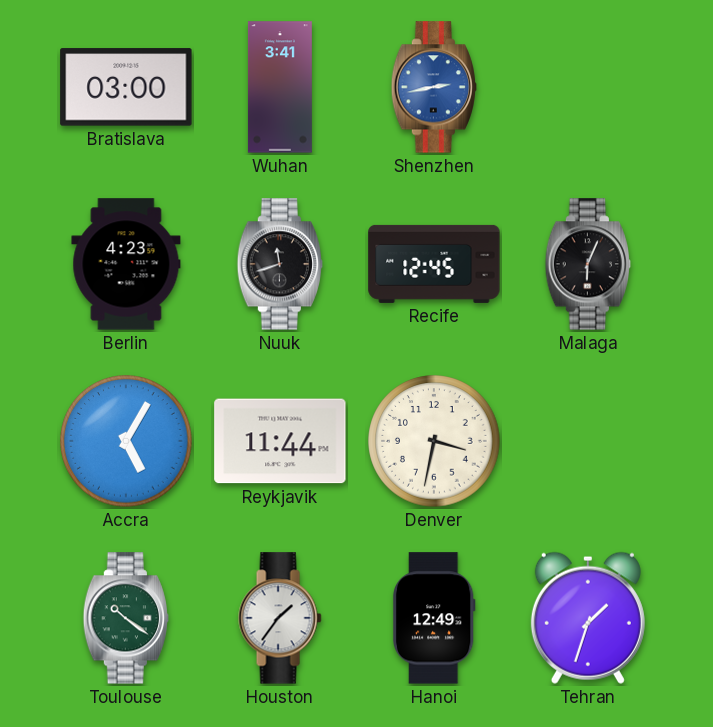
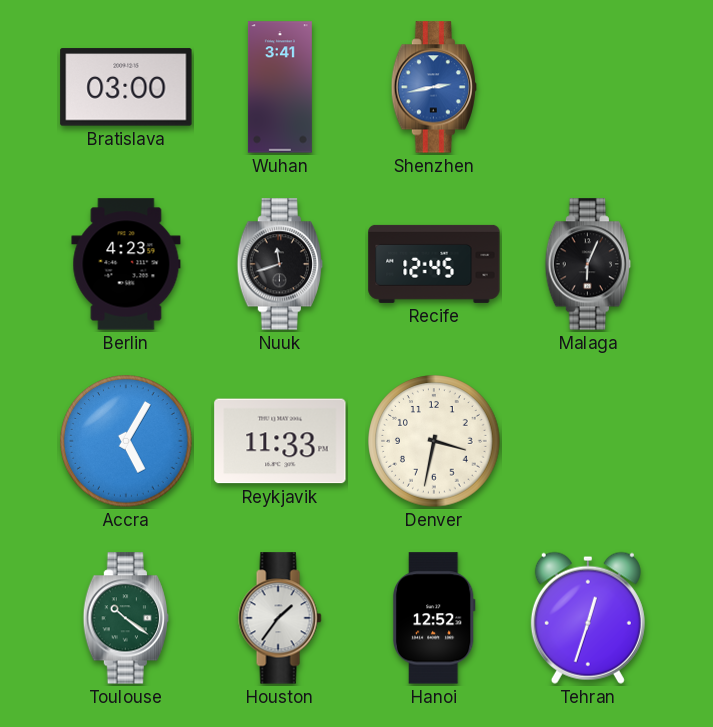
Reykjavik: 11:44 -> 11:33 (280, 441)
Hanoi: 12:49 -> 12:52 (434, 618)
Tehran: 1:33 -> 12:33 (588, 618)
